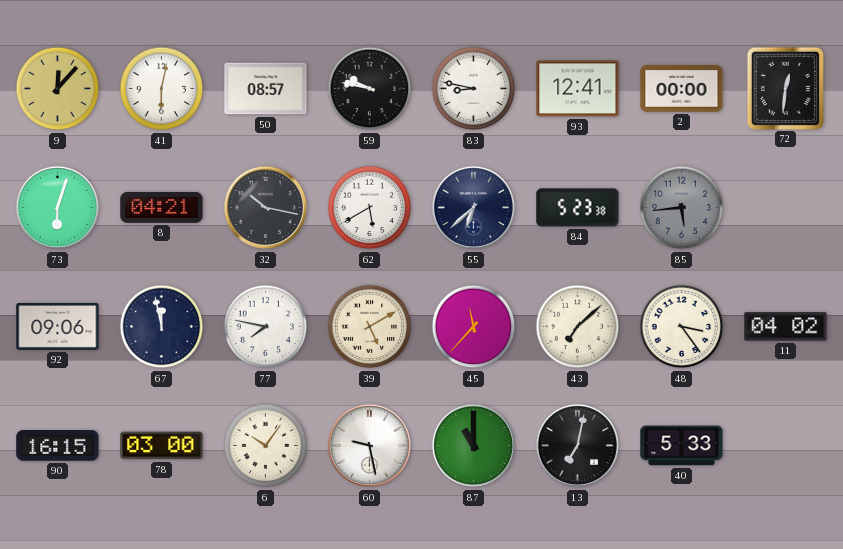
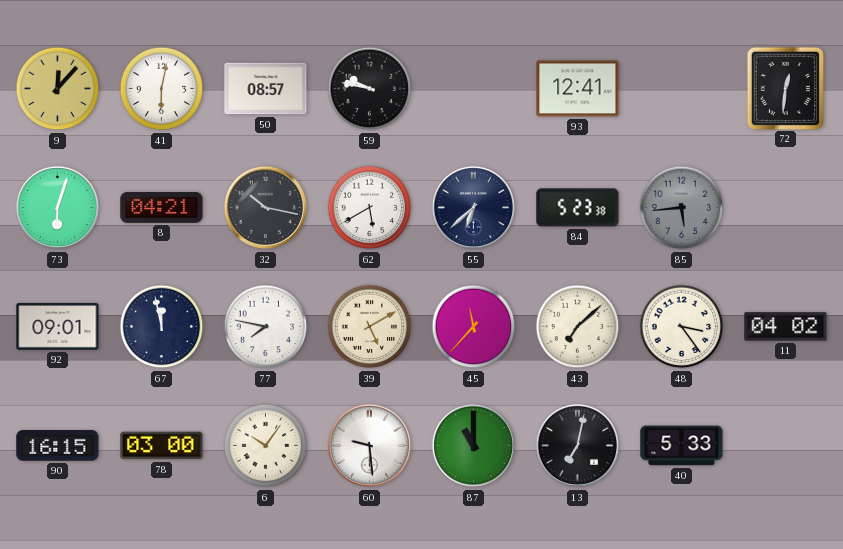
83: 8:47 -> none (474, 89)
2: 00:00 -> none (682, 89)
92: 09:06 -> 09:01 (58, 327)
60: 9:28 -> 9:29 (370, 446)
